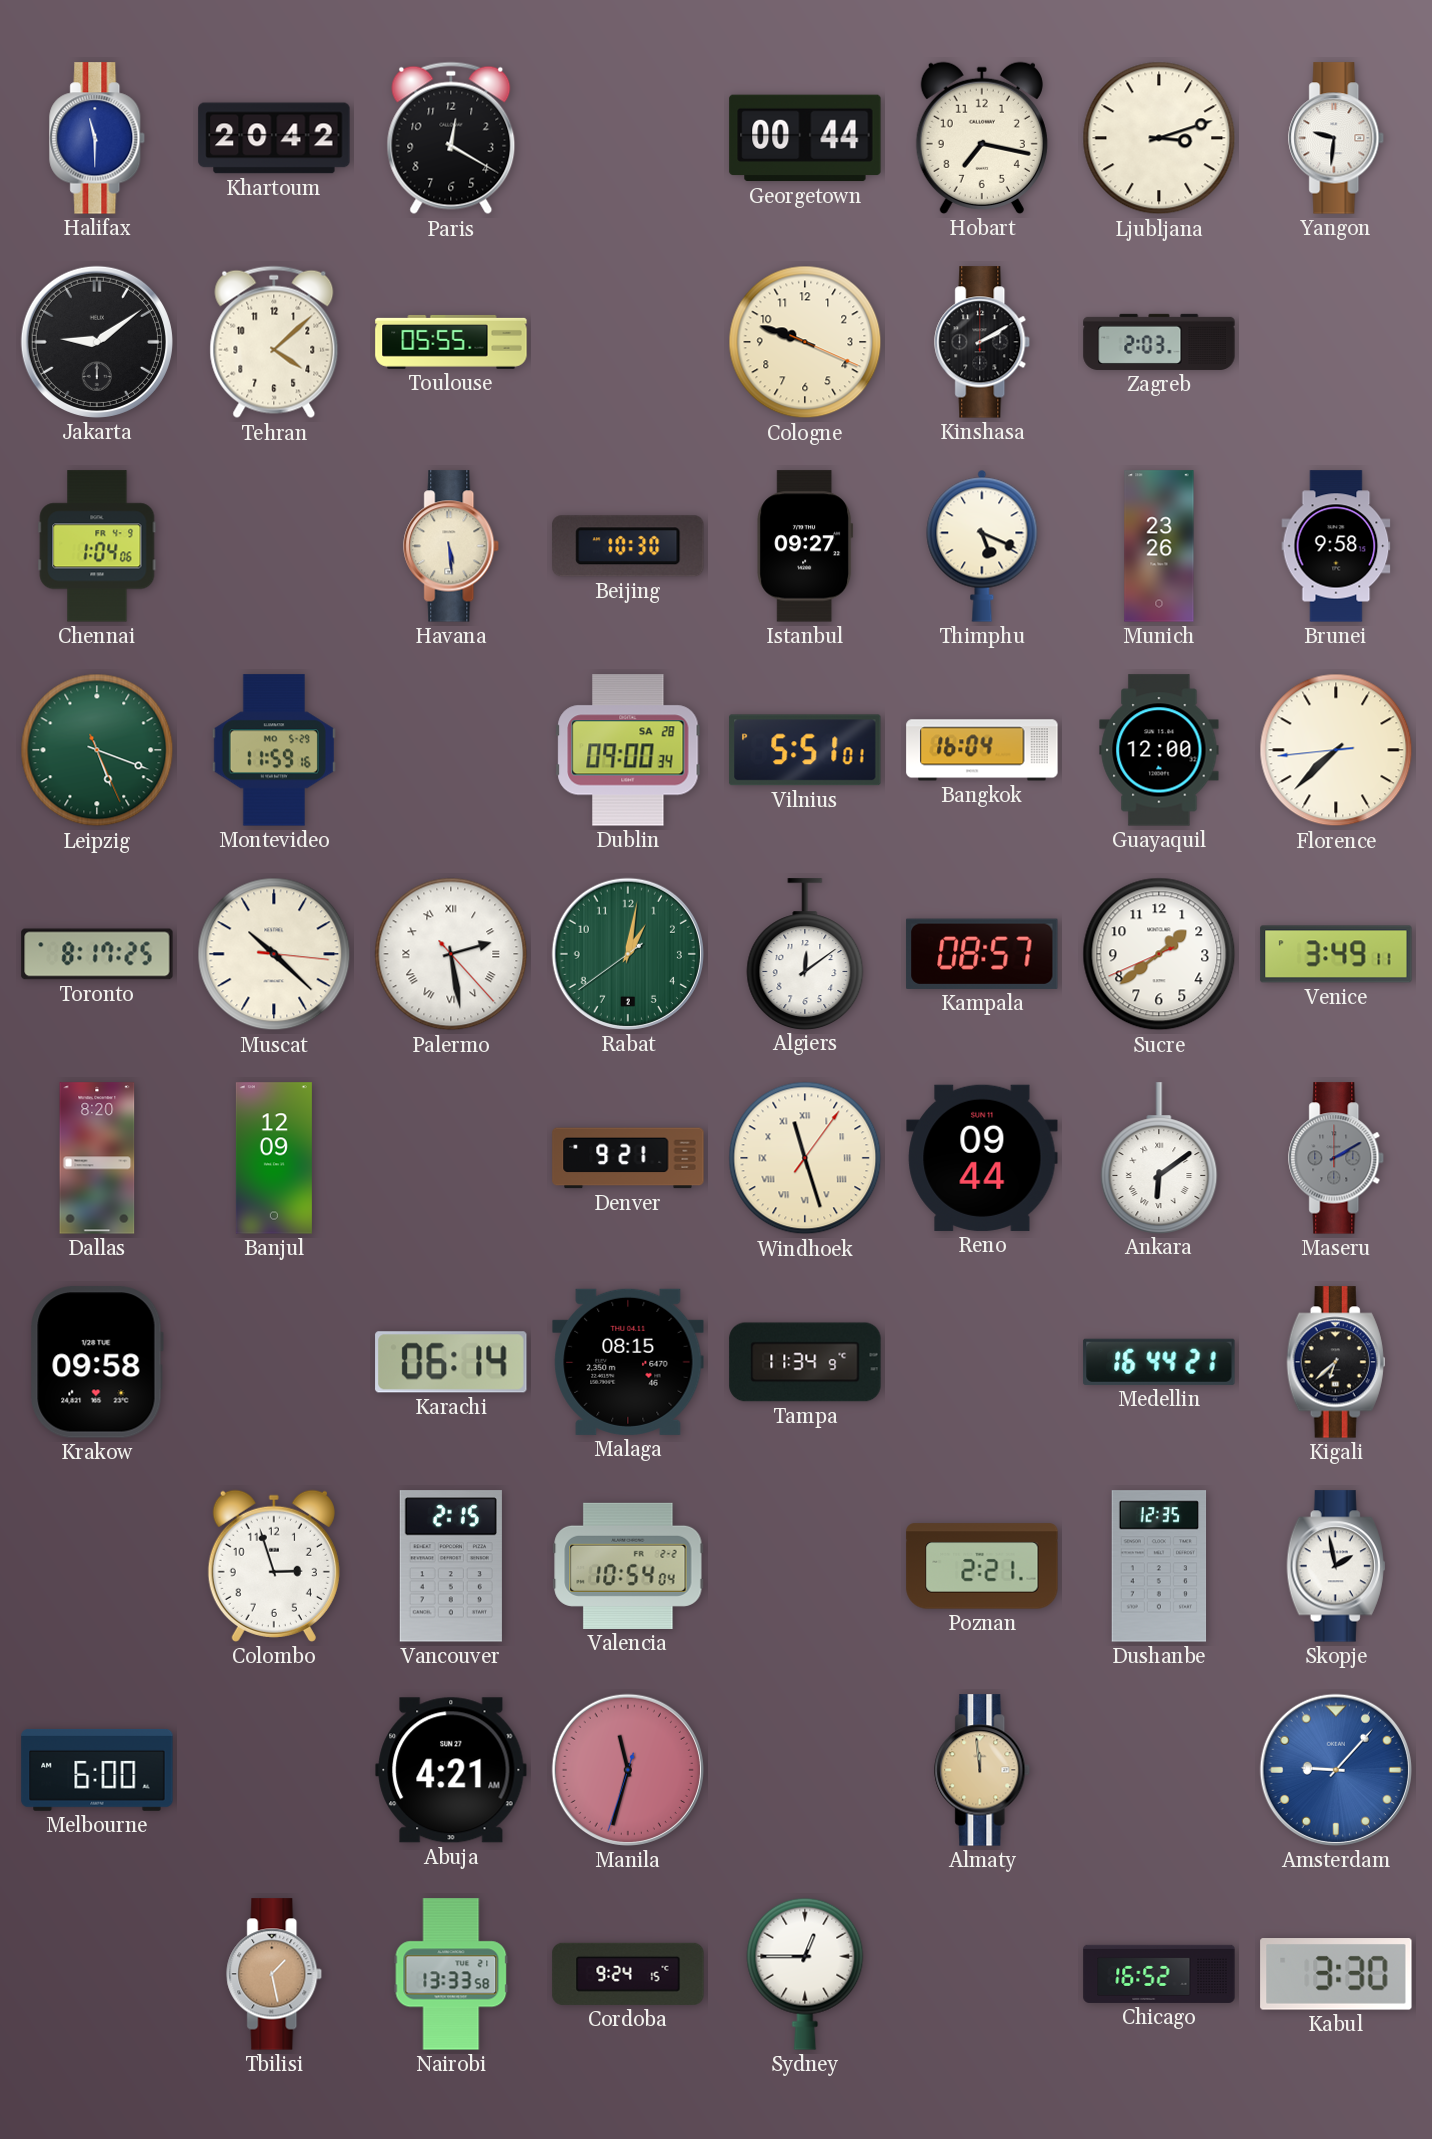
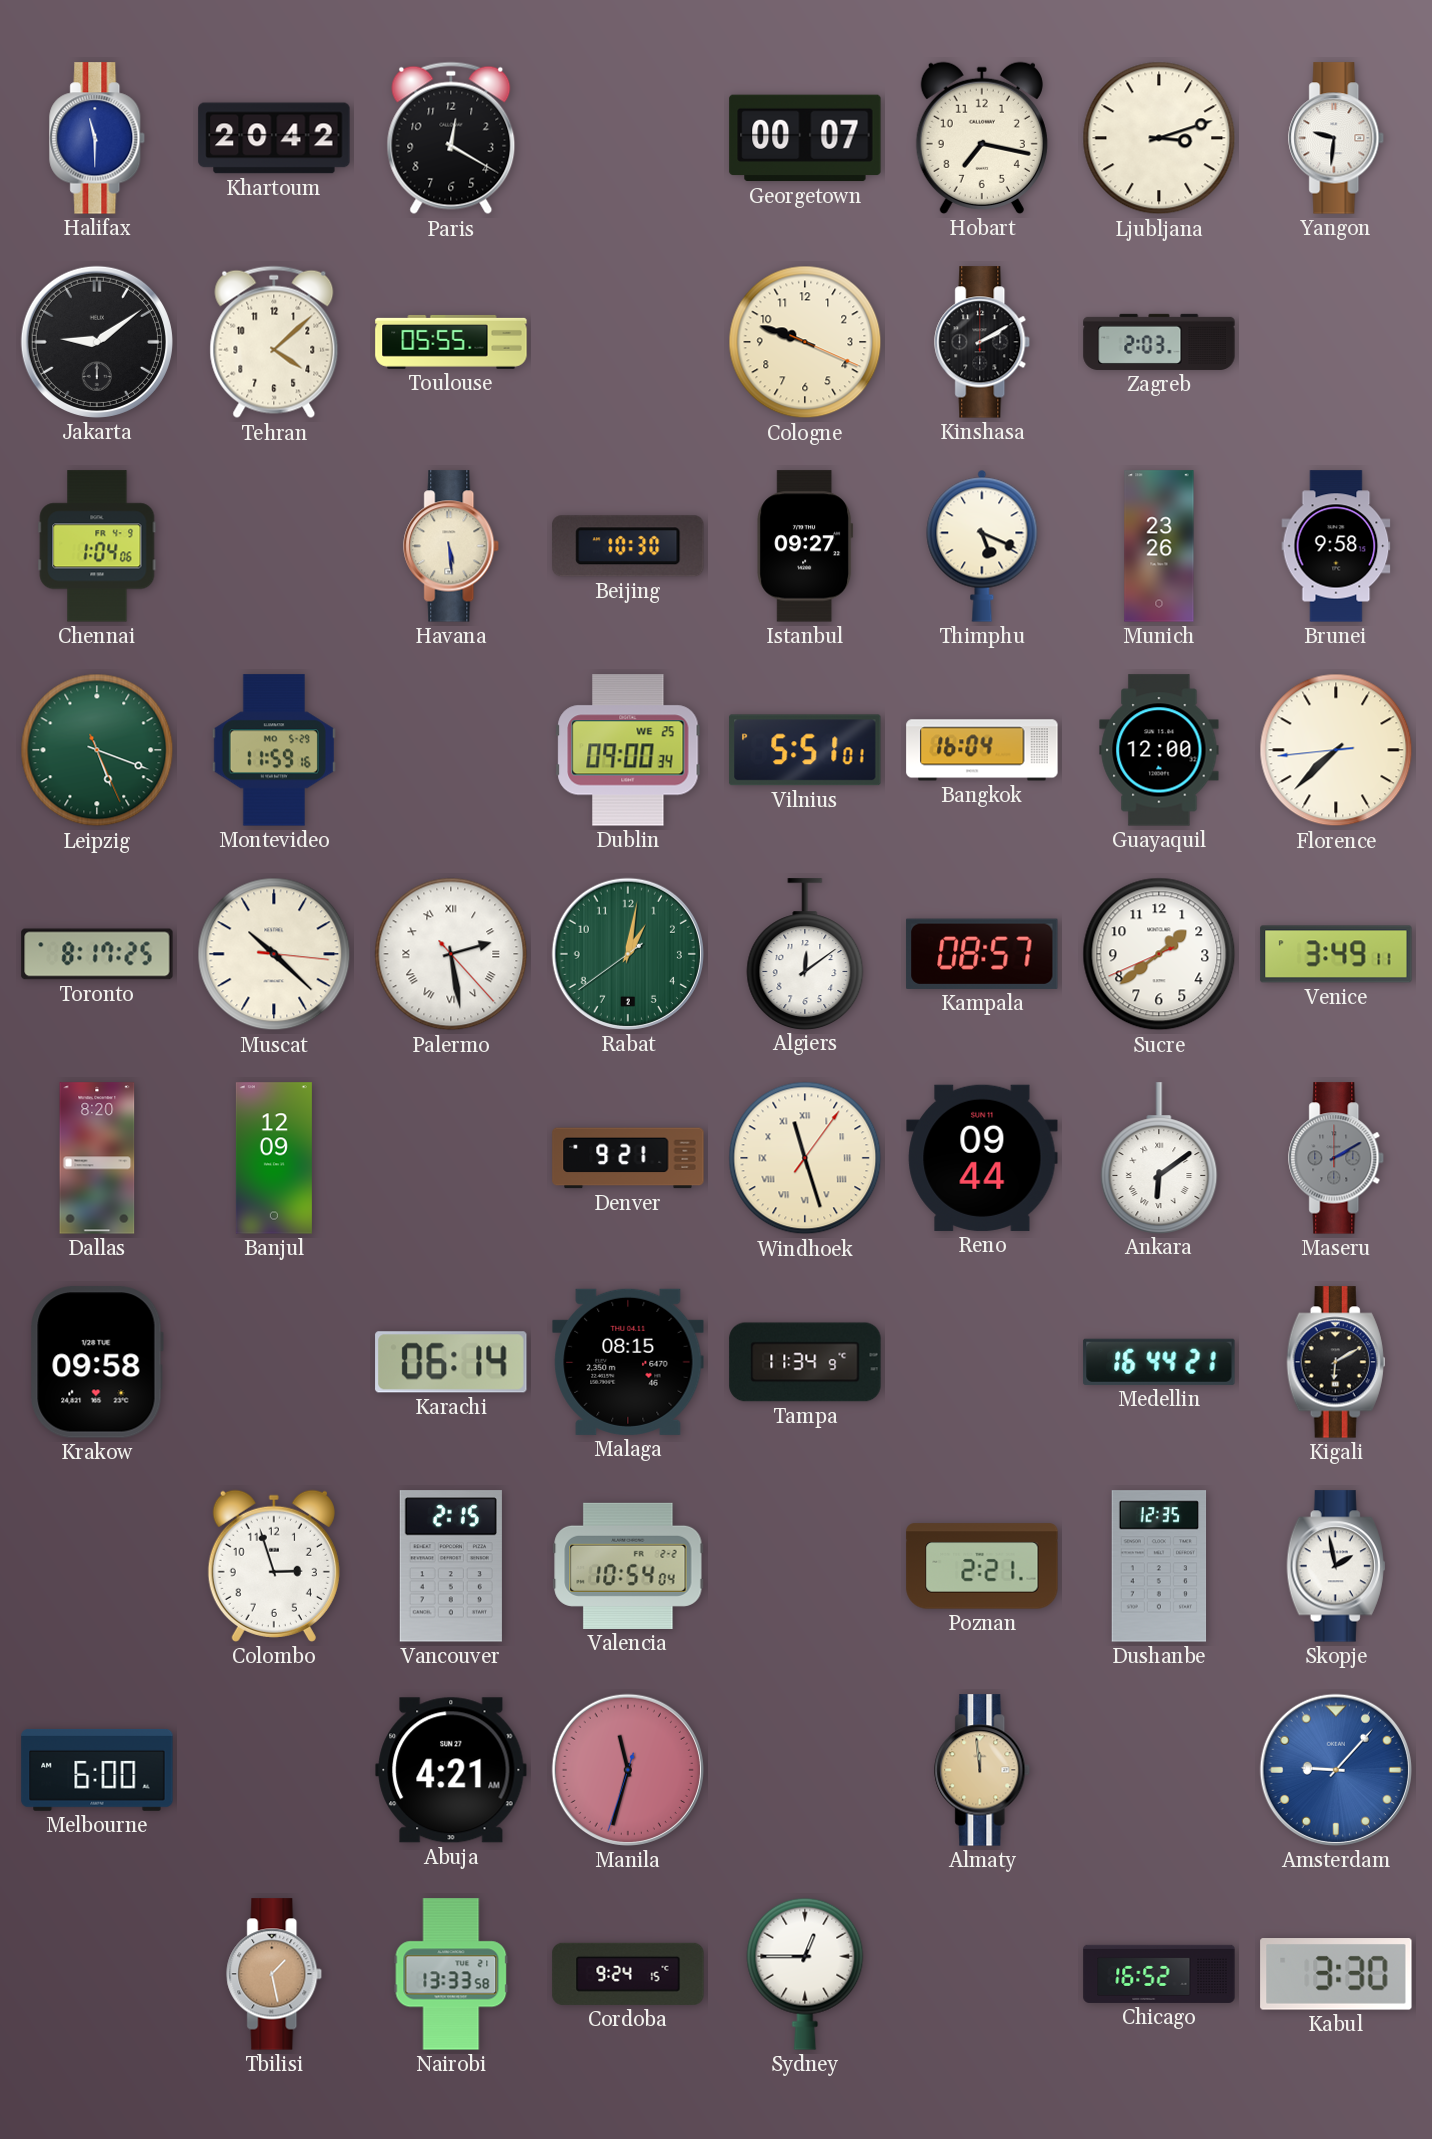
Georgetown: 00:44 -> 00:07 (805, 138)
Dublin date: SA 28 -> WE 25 (628, 750)
Kigali: 6:38 -> 6:10 (1336, 1362)
